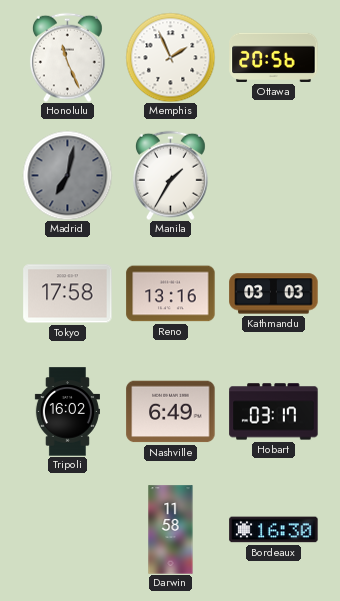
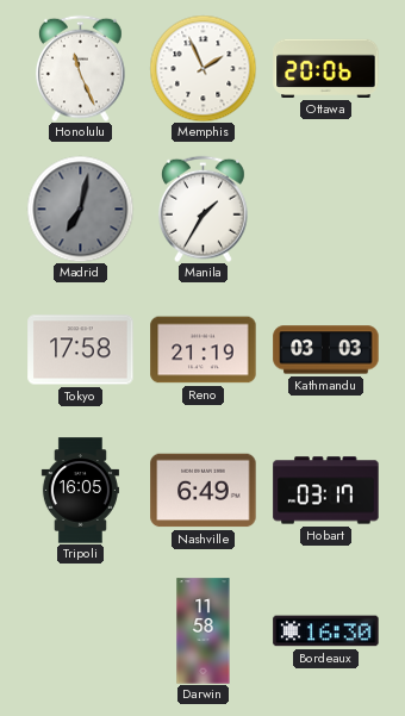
Ottawa: 20:56 -> 20:06 (326, 68)
Reno: 13:16 -> 21:19 (204, 350)
Tripoli: 16:02 -> 16:05 (80, 491)
